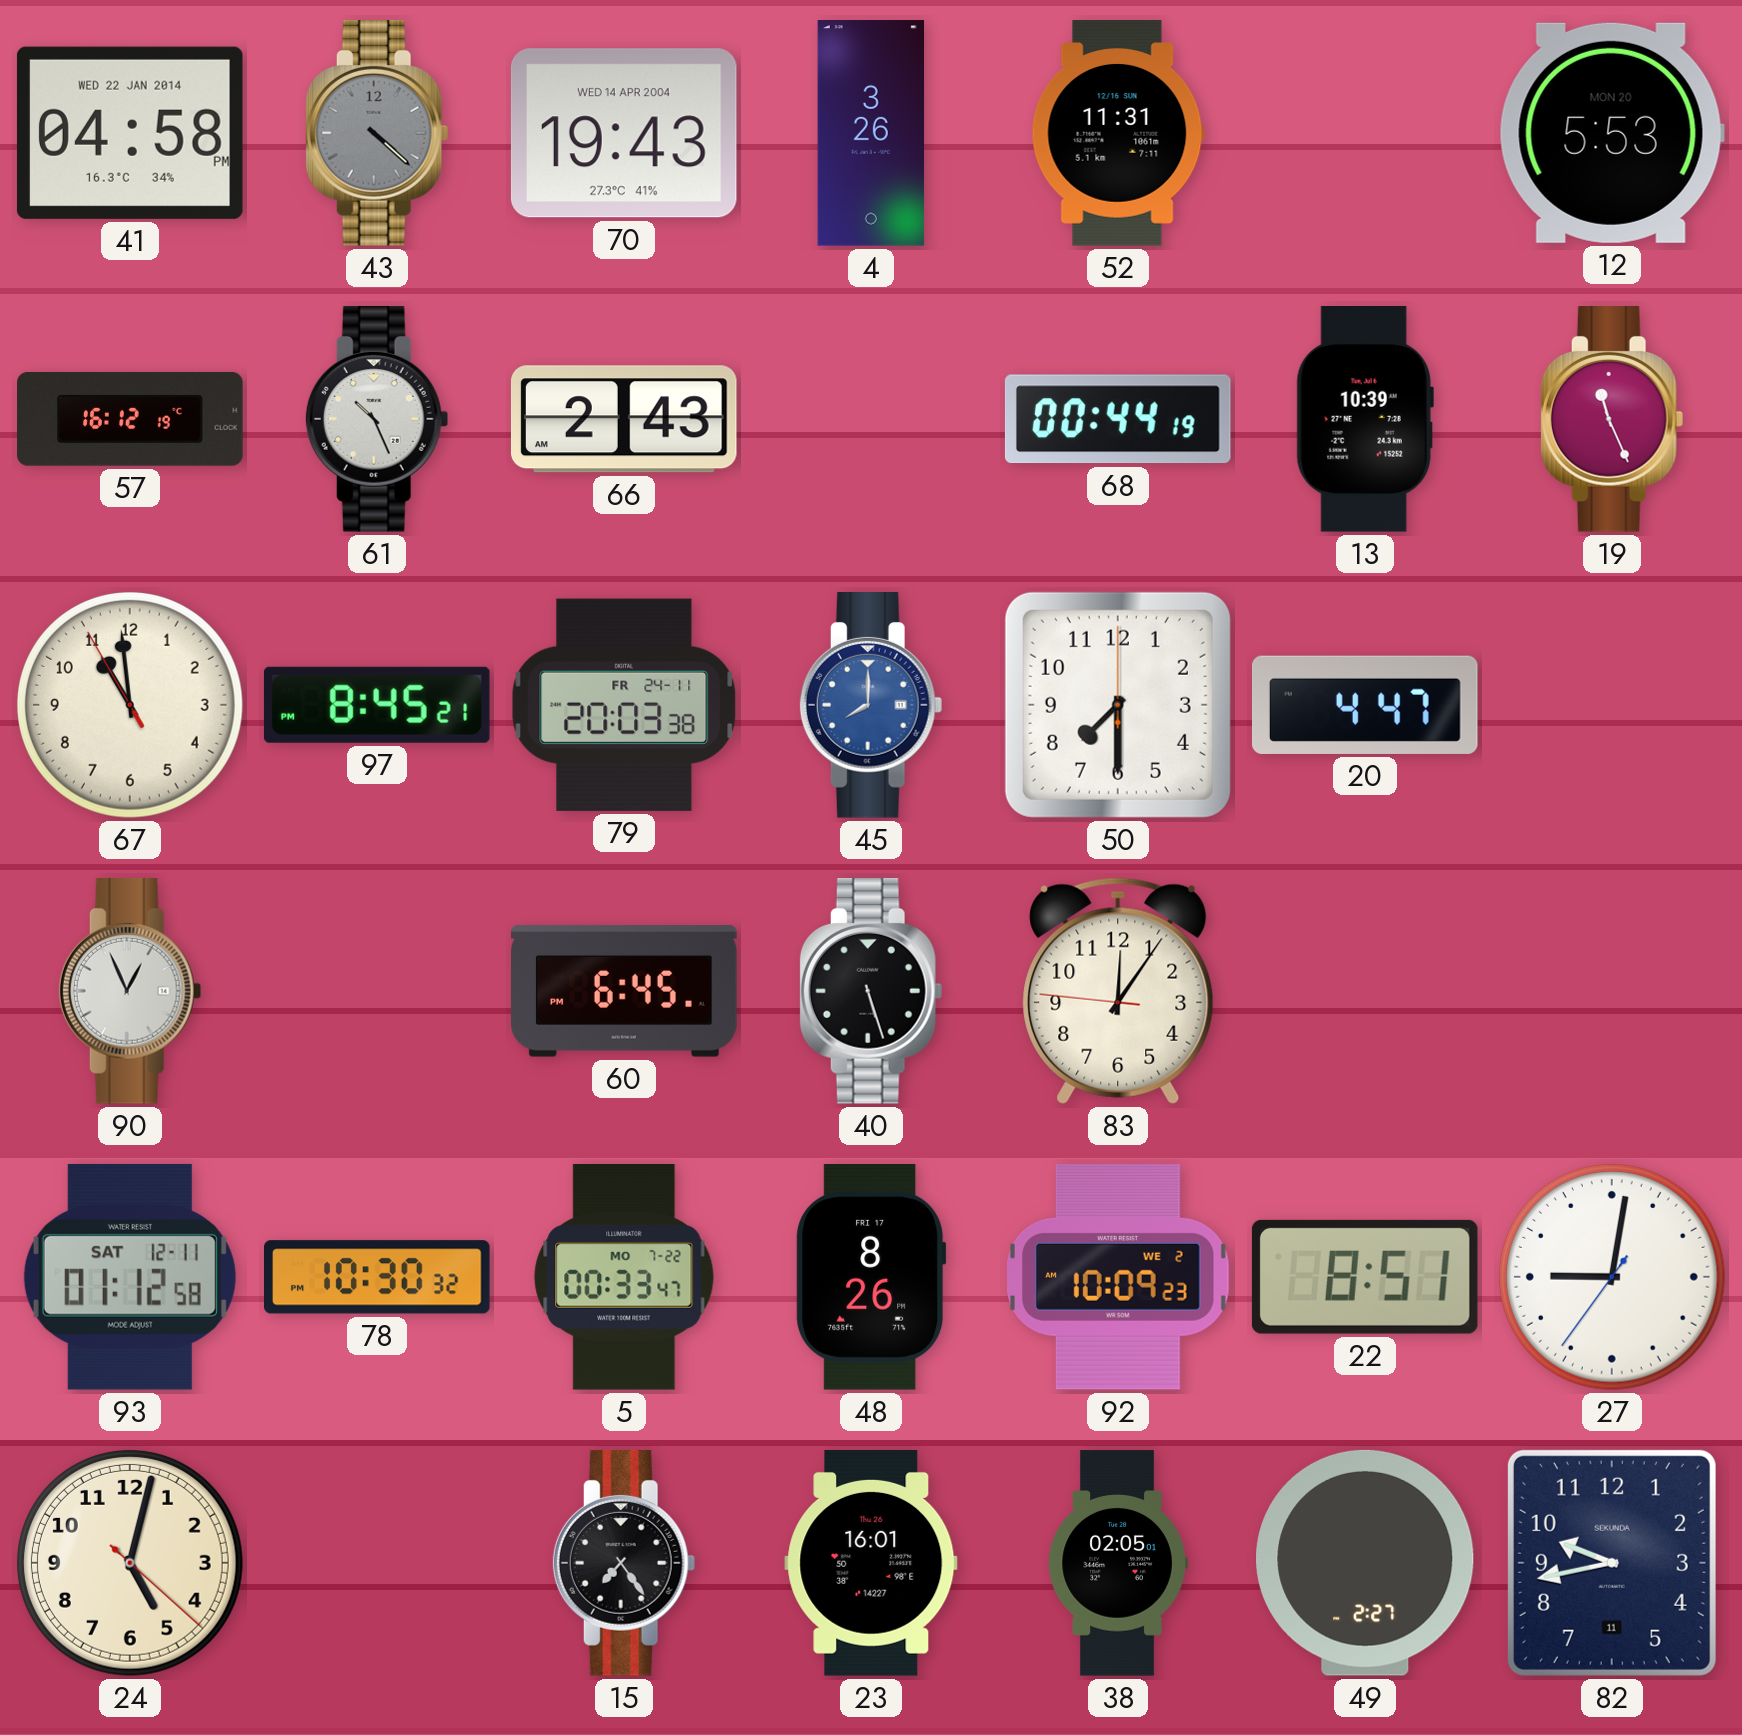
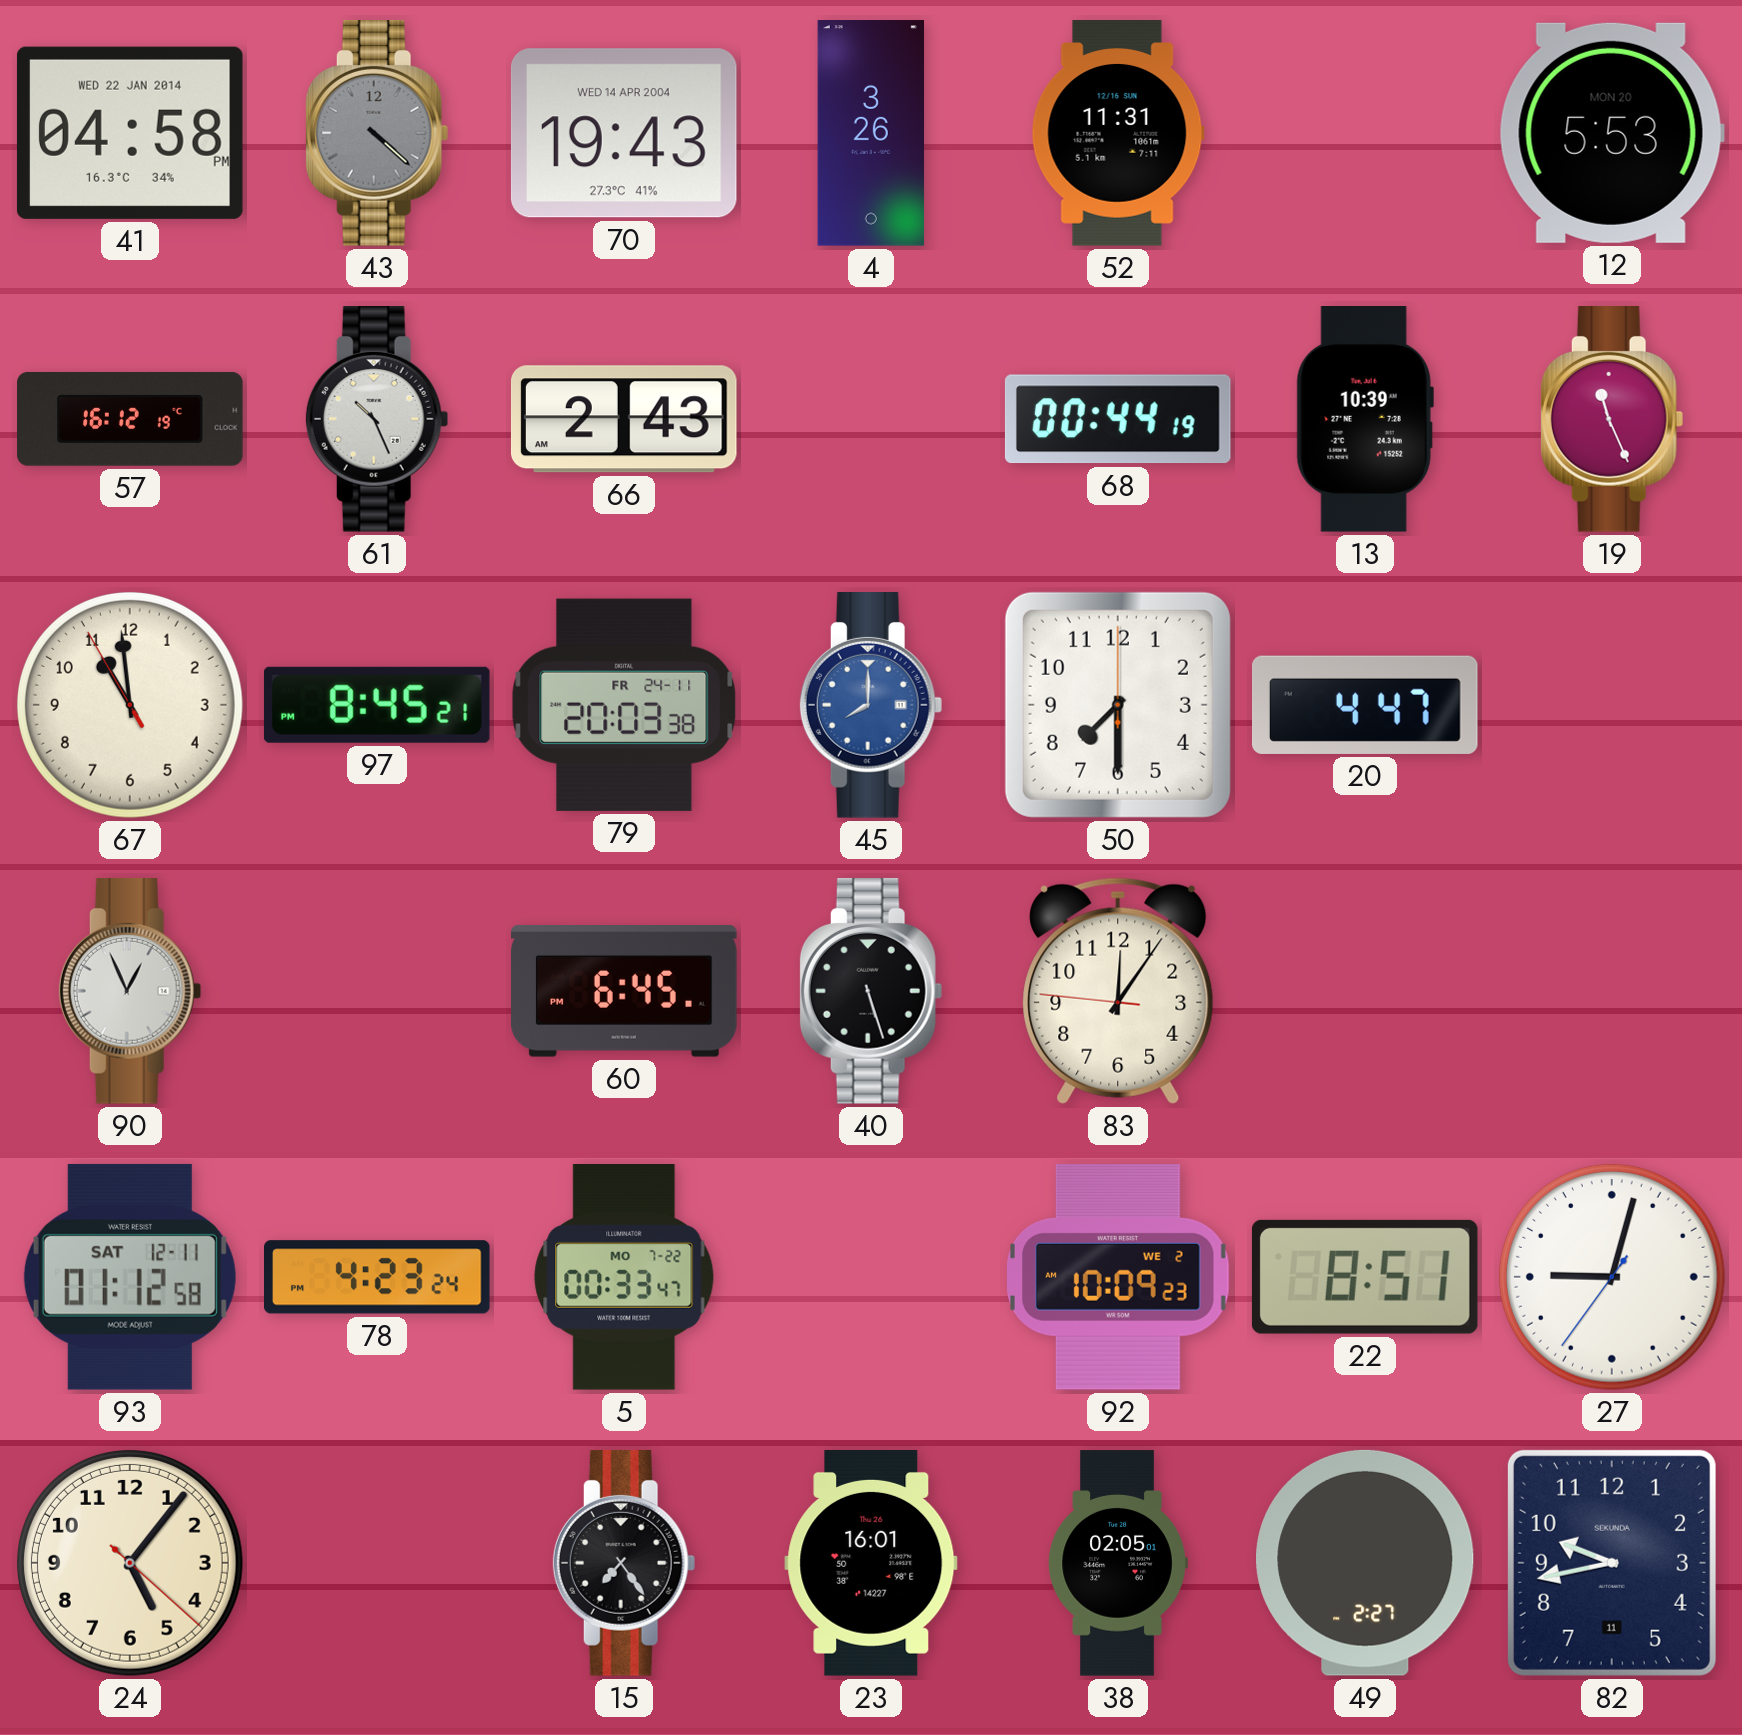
78: 10:30 -> 4:23 (377, 1277)
48: 8:26 -> none (871, 1278)
27: 9:01 -> 9:02 (1612, 1277)
24: 5:02 -> 5:06 (130, 1563)
